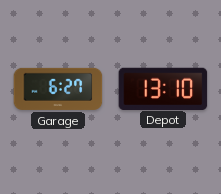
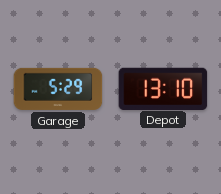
Garage: 6:27 -> 5:29 (58, 89)
